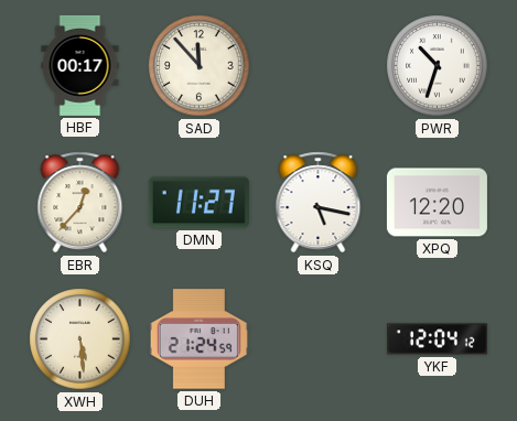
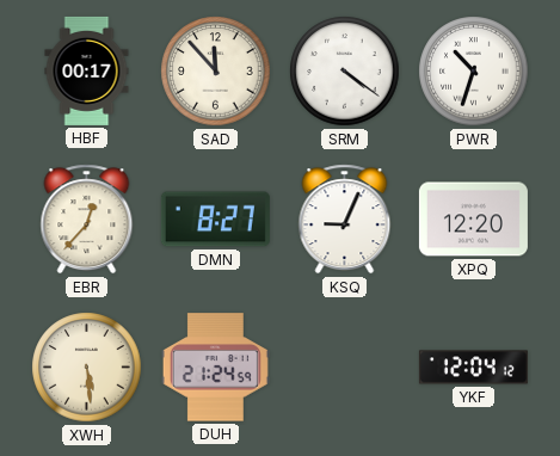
SRM: none -> 4:21 (345, 72)
DMN: 11:27 -> 8:27 (215, 220)
KSQ: 5:17 -> 9:04 (345, 220)
